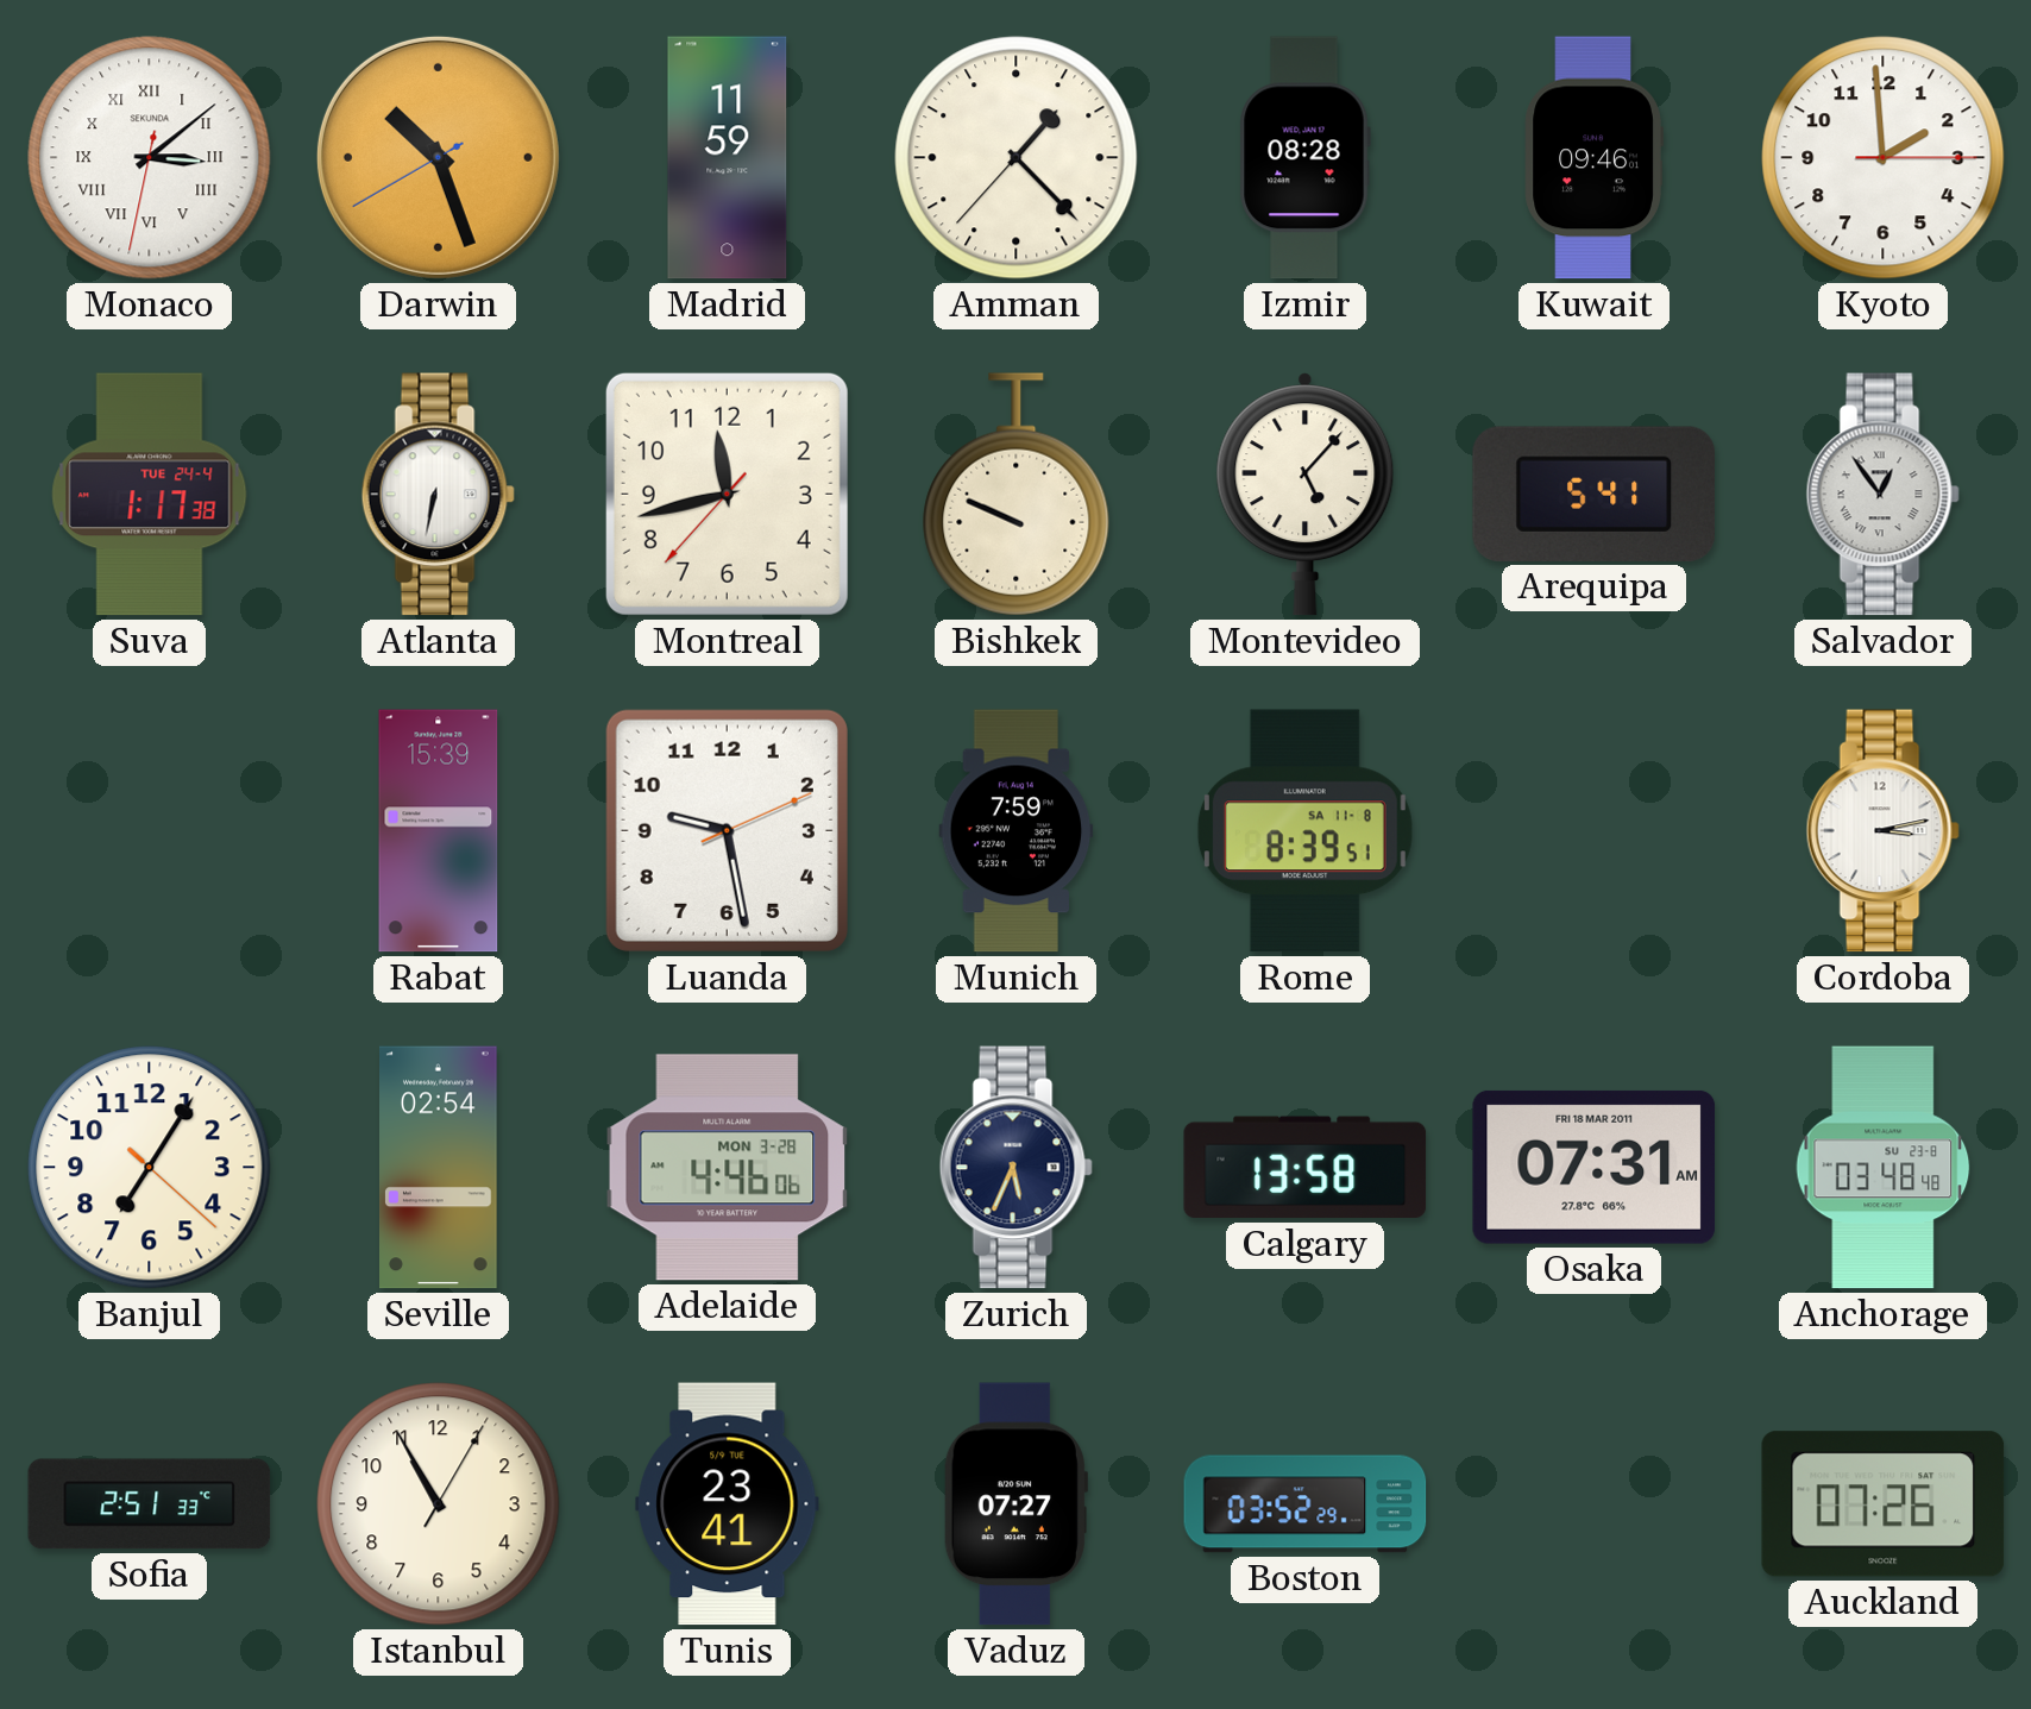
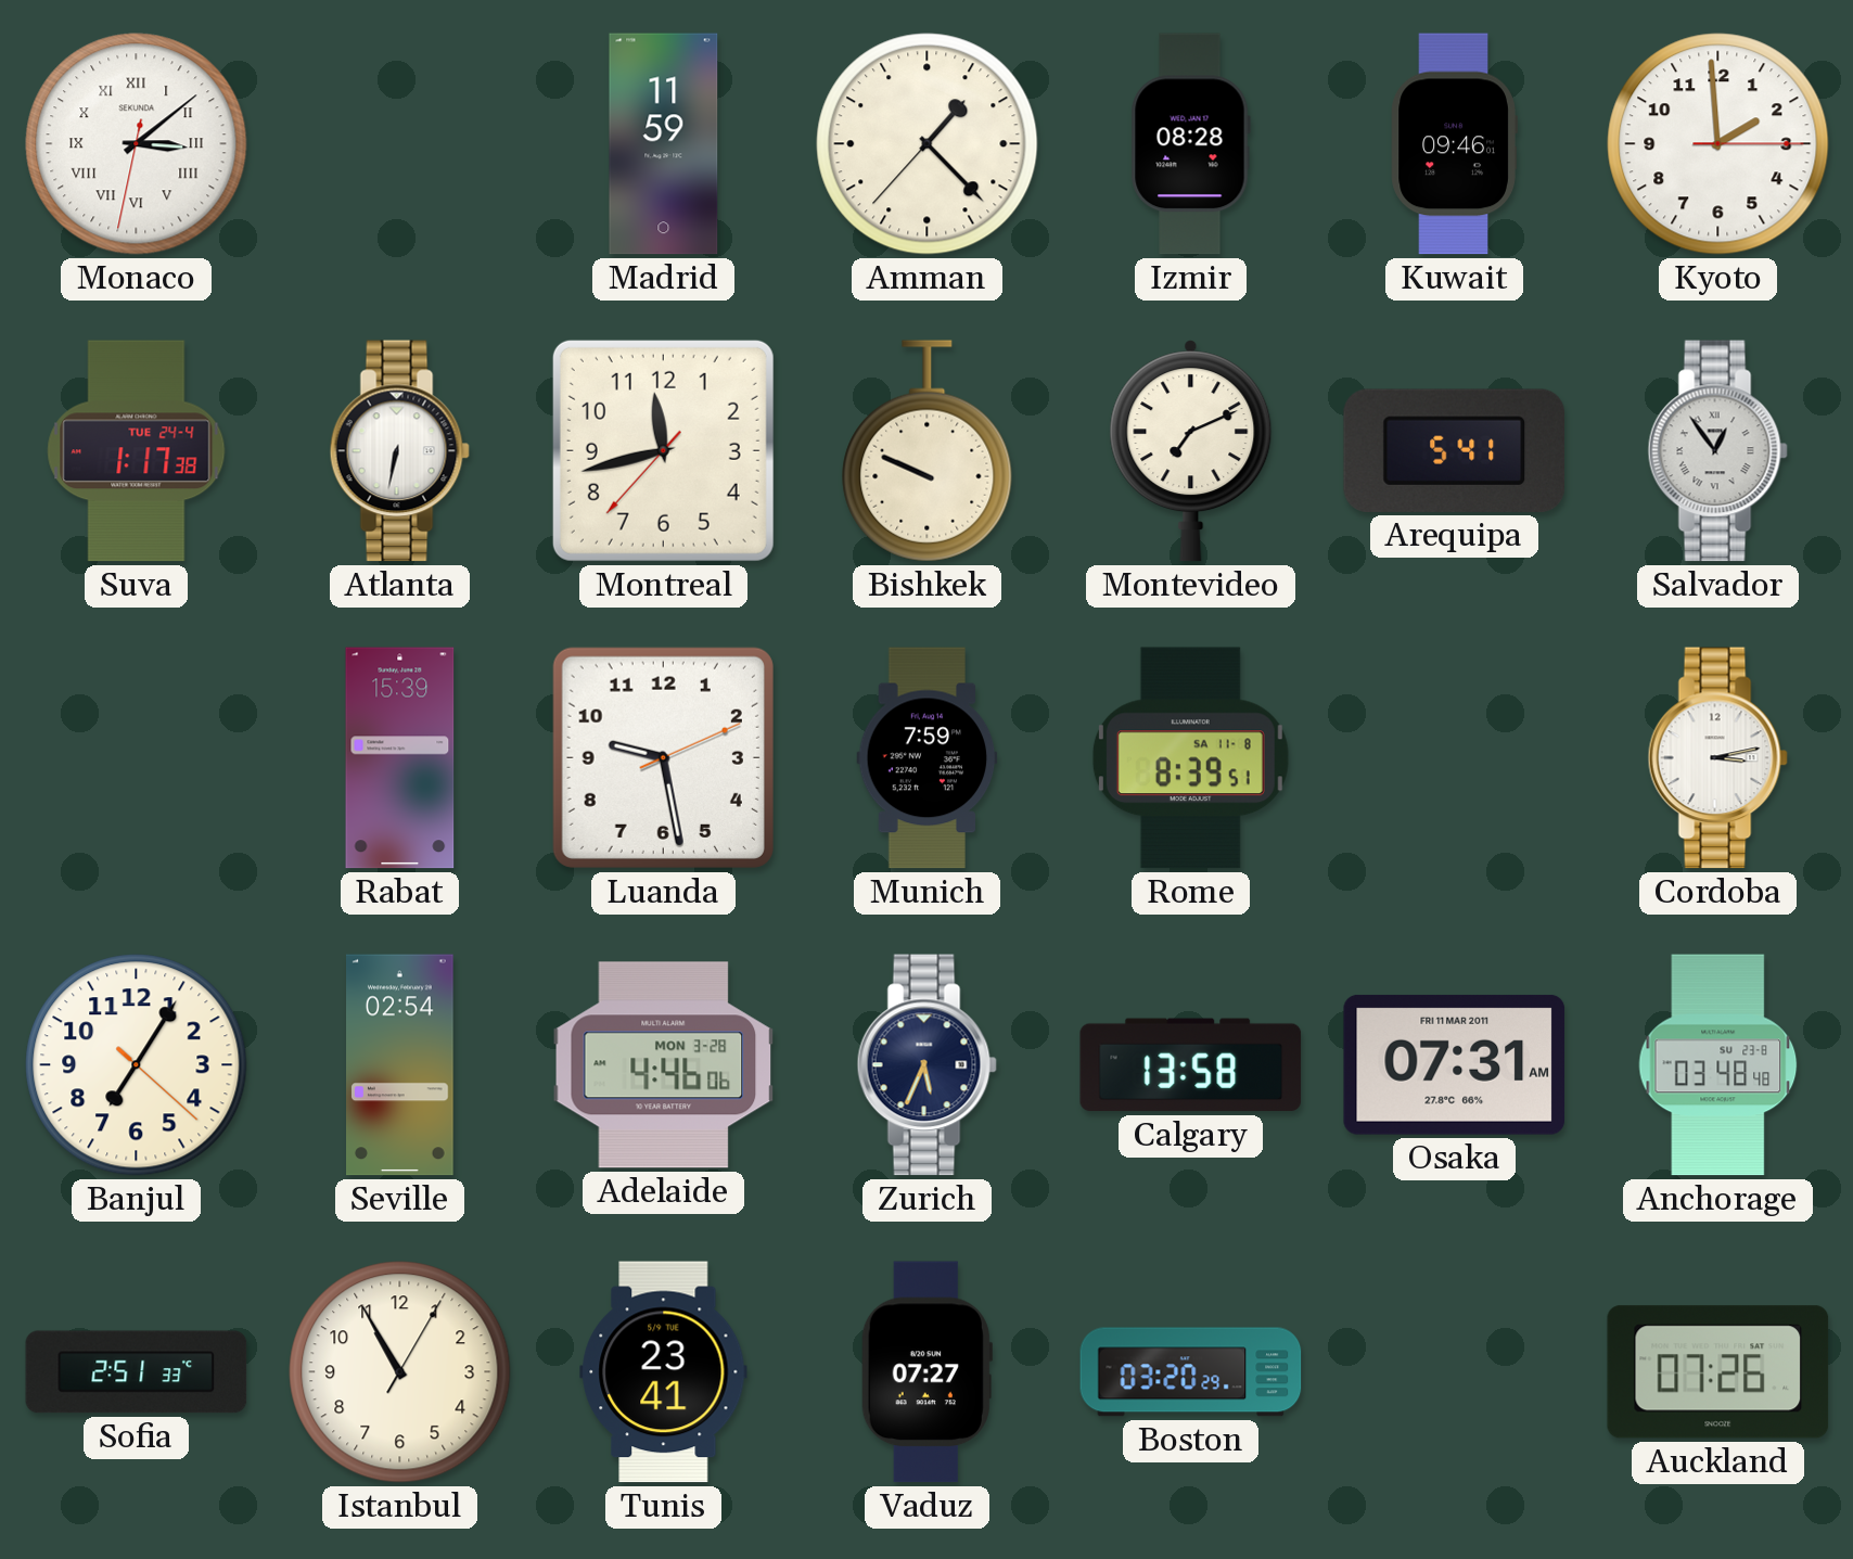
Darwin: 10:26 -> none (438, 157)
Montevideo: 5:07 -> 7:11 (1191, 451)
Osaka date: FRI 18 MAR 2011 -> FRI 11 MAR 2011 (1455, 1064)
Boston: 03:52 -> 03:20 (1191, 1372)
